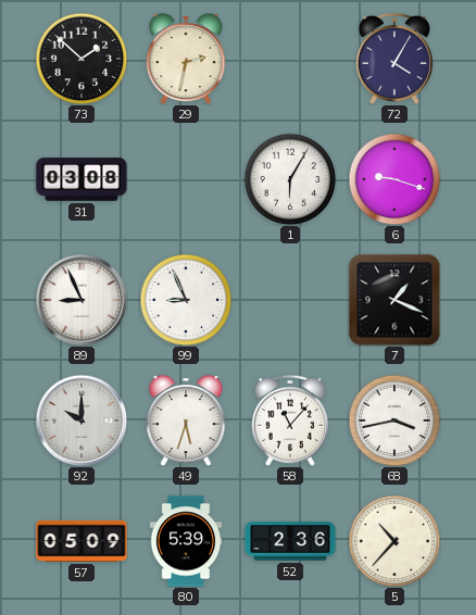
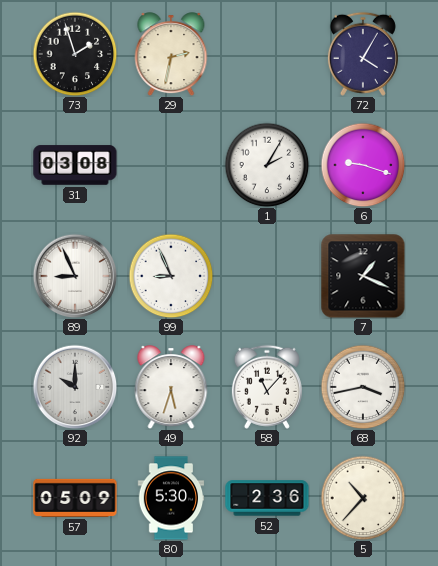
73: 1:52 -> 1:57 (75, 54)
1: 6:05 -> 2:05 (267, 165)
80: 5:39 -> 5:30 (171, 498)
